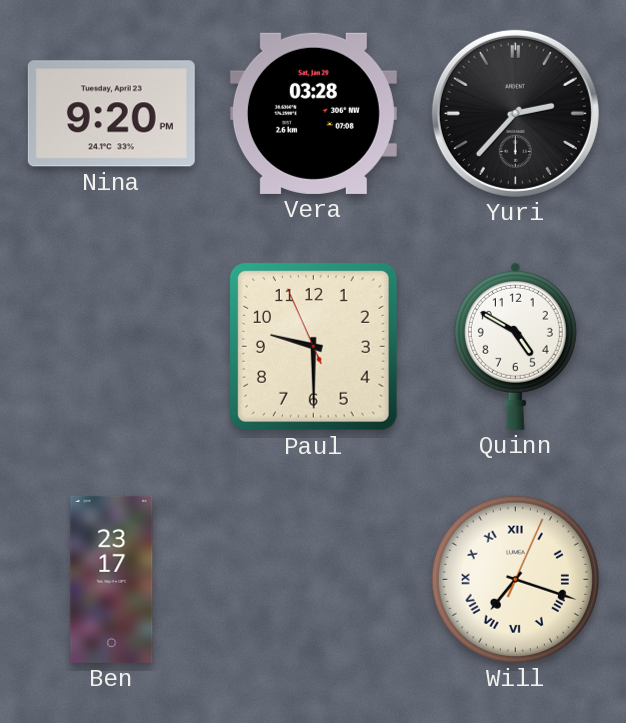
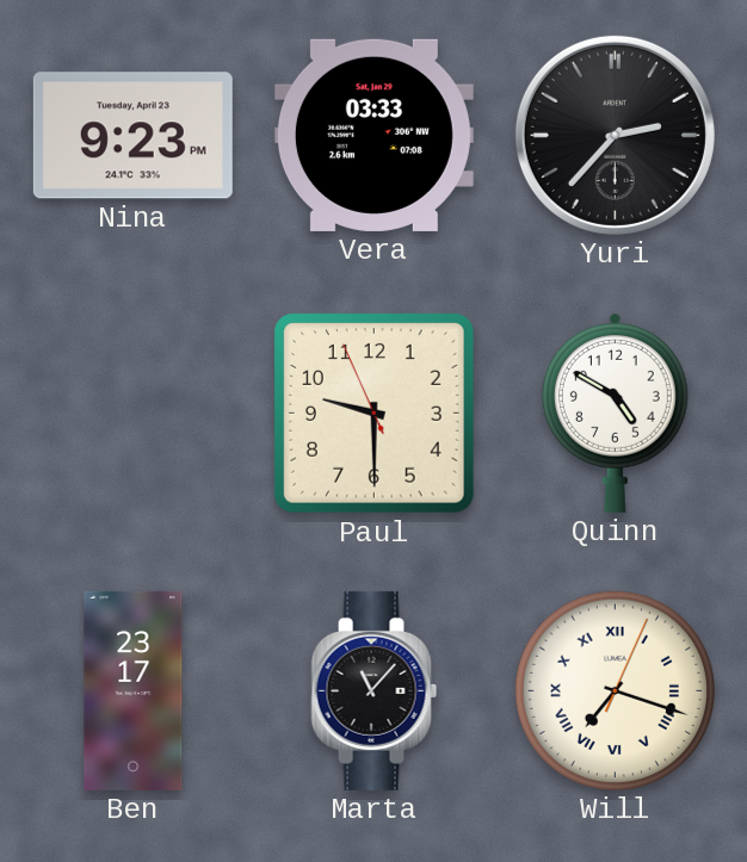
Nina: 9:20 -> 9:23 (132, 136)
Vera: 03:28 -> 03:33 (373, 135)
Marta: none -> 11:07 (375, 690)
